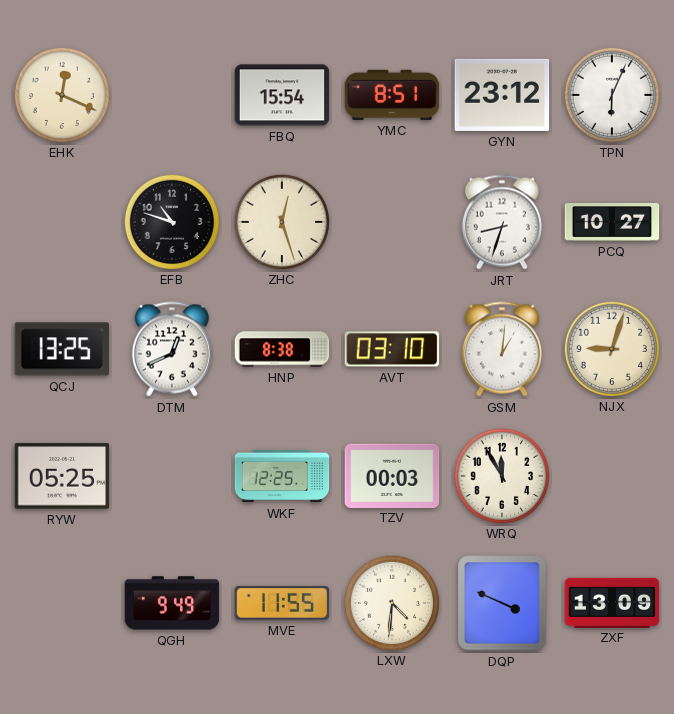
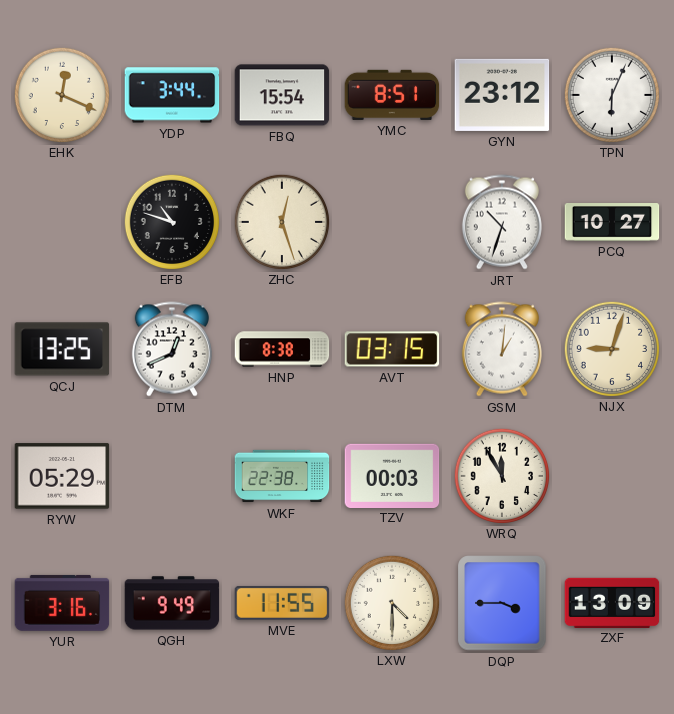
YDP: none -> 3:44 (172, 95)
JRT: 8:33 -> 10:33 (502, 222)
AVT: 03:10 -> 03:15 (392, 349)
RYW: 05:25 -> 05:29 (62, 476)
WKF: 12:25 -> 22:38 (282, 476)
YUR: none -> 3:16 (62, 603)
LXW: 4:31 -> 4:30 (391, 602)
DQP: 3:49 -> 3:45 (502, 603)
